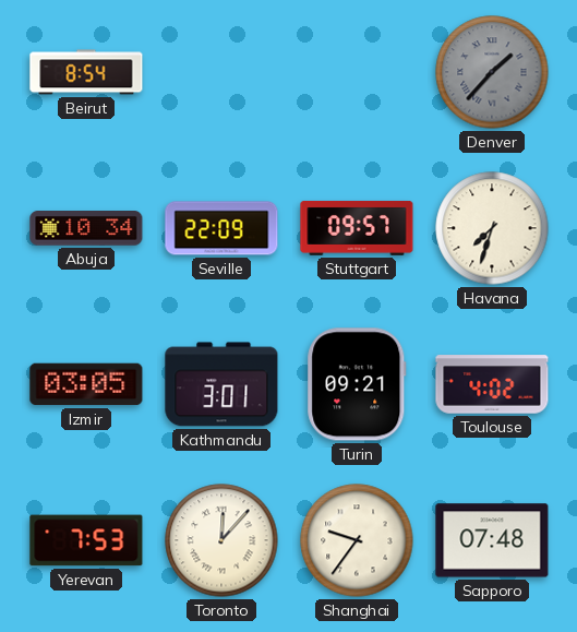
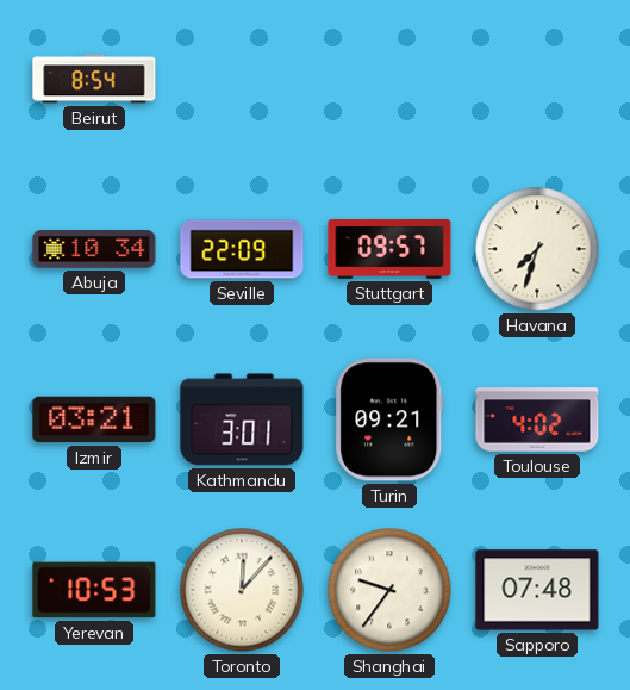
Denver: 1:37 -> none (492, 72)
Izmir: 03:05 -> 03:21 (94, 419)
Yerevan: 7:53 -> 10:53 (94, 590)
